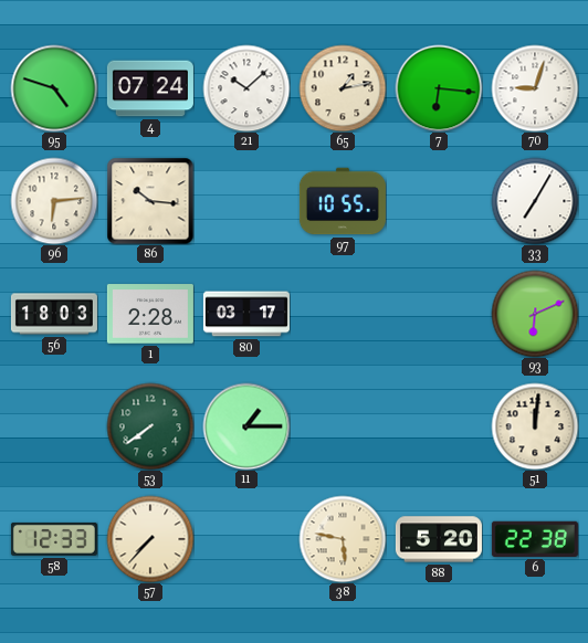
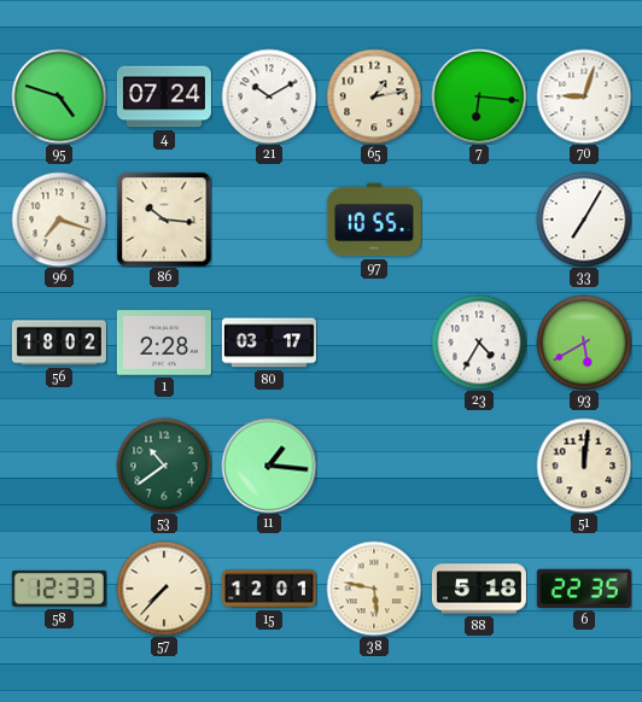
21: 10:08 -> 10:10 (269, 96)
96: 6:14 -> 7:18 (59, 220)
56: 18:03 -> 18:02 (59, 343)
23: none -> 4:35 (479, 343)
93: 6:11 -> 5:40 (584, 343)
53: 7:39 -> 10:39 (164, 466)
11: 1:15 -> 1:16 (269, 466)
15: none -> 12:01 (269, 589)
88: 5:20 -> 5:18 (479, 589)
6: 22:38 -> 22:35 (584, 589)
